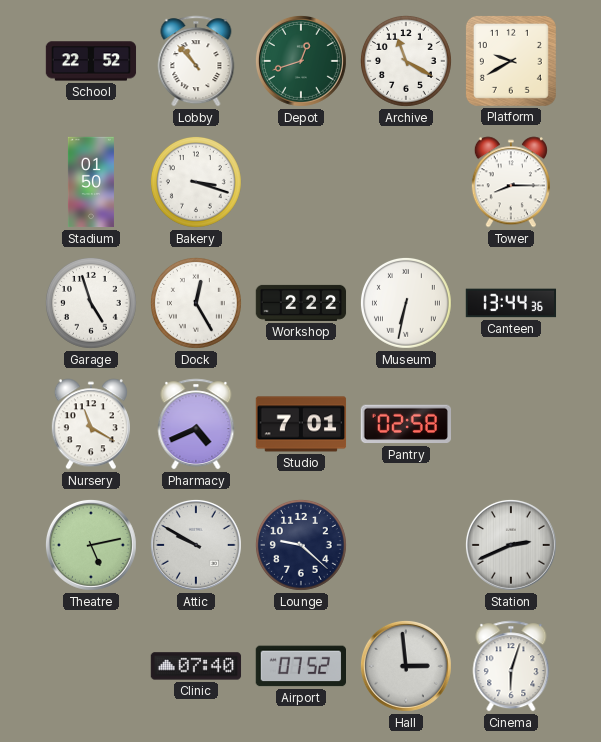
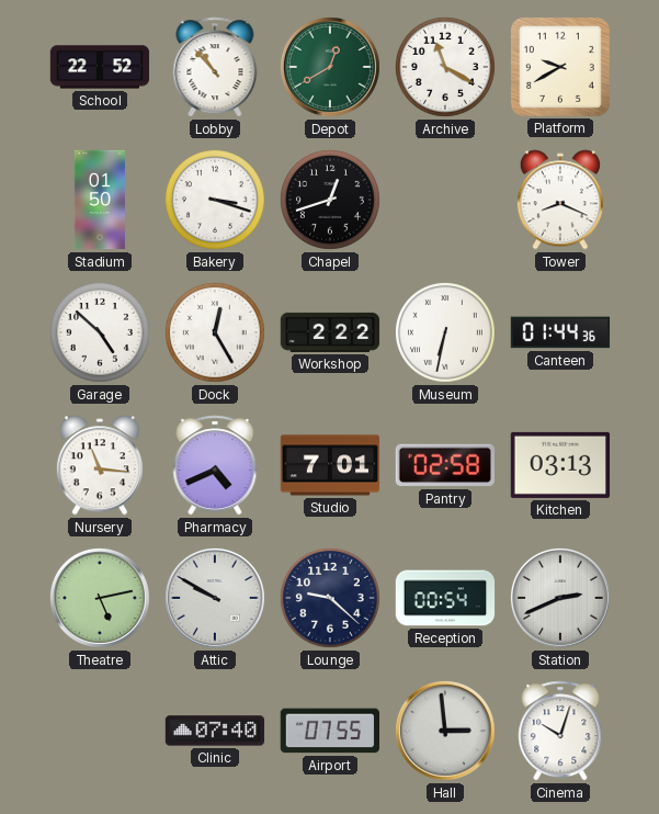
Depot: 12:42 -> 12:40 (330, 67)
Chapel: none -> 12:42 (330, 200)
Tower: 8:15 -> 8:19 (560, 200)
Garage: 4:57 -> 4:52 (100, 332)
Canteen: 13:44 -> 01:44 (560, 332)
Nursery: 11:20 -> 11:16 (100, 465)
Kitchen: none -> 03:13 (559, 465)
Reception: none -> 00:54 (445, 598)
Airport: 07:52 -> 07:55 (329, 731)
Cinema: 6:03 -> 10:03 (560, 731)
